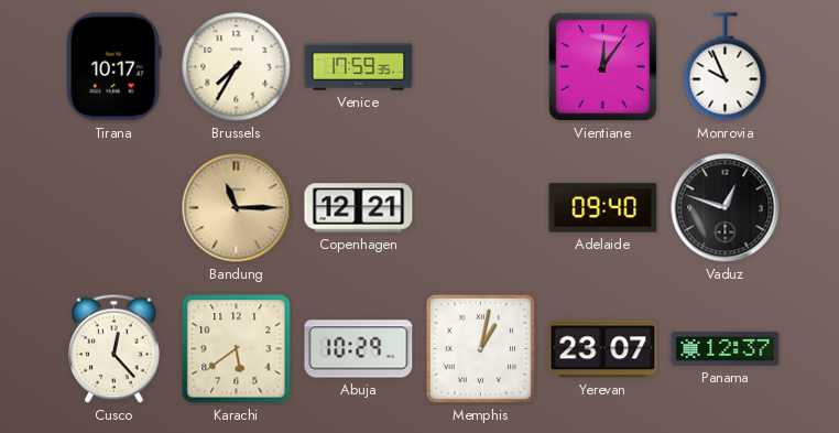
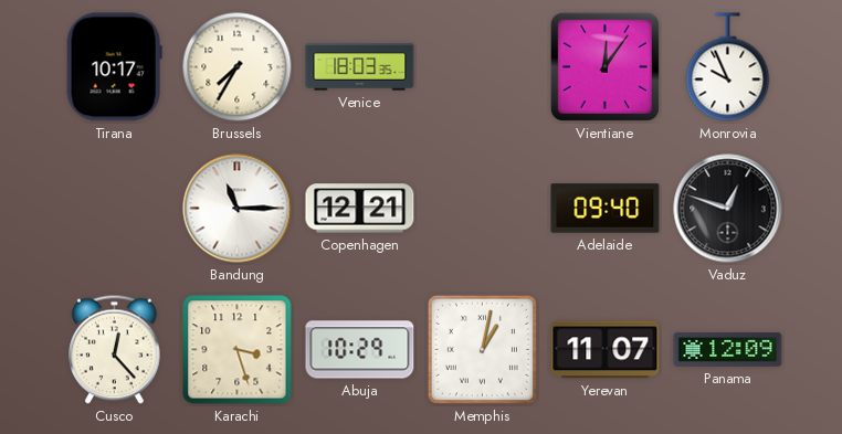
Venice: 17:59 -> 18:03 (360, 67)
Bandung dial: champagne -> white (238, 209)
Karachi: 5:39 -> 3:27 (238, 350)
Yerevan: 23:07 -> 11:07 (606, 350)
Panama: 12:37 -> 12:09 (728, 350)
